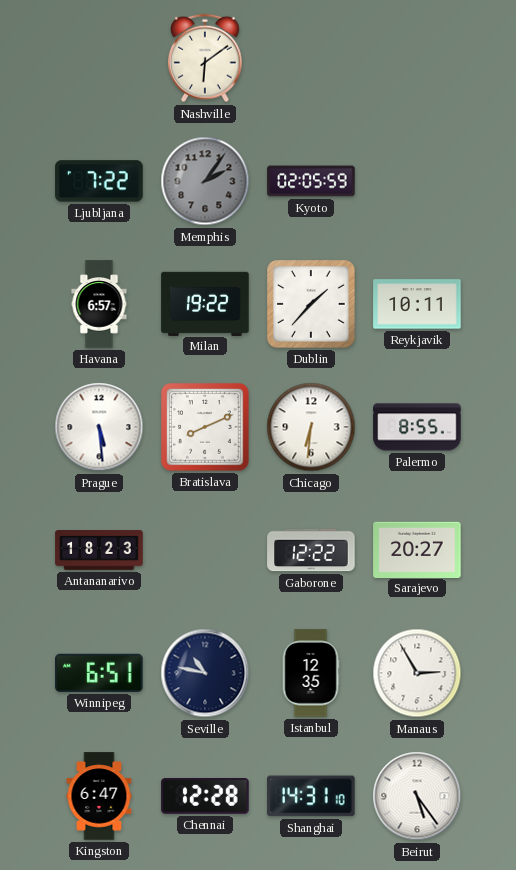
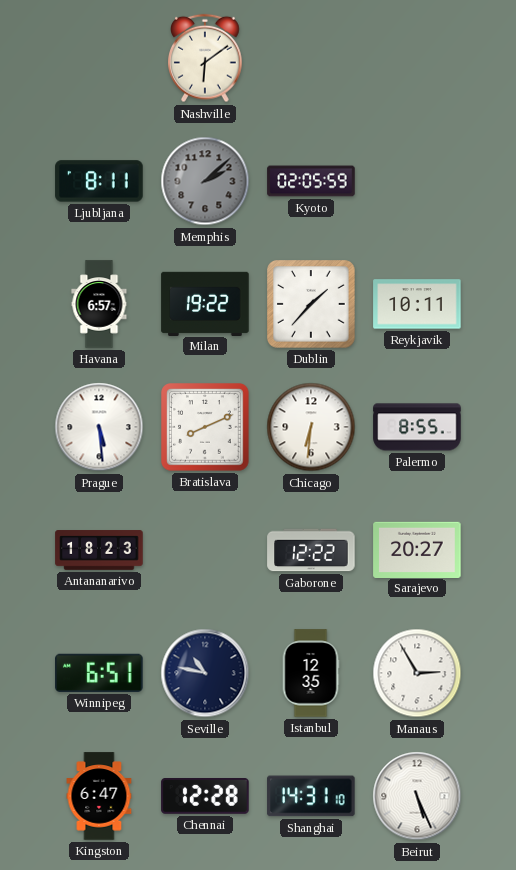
Ljubljana: 7:22 -> 8:11 (99, 181)
Memphis: 2:06 -> 2:08 (205, 181)
Beirut: 5:24 -> 5:26 (417, 796)
